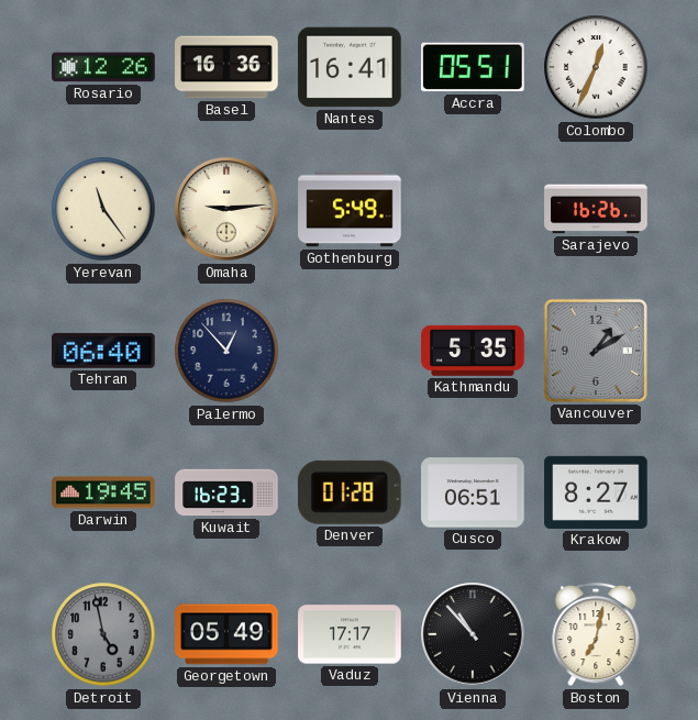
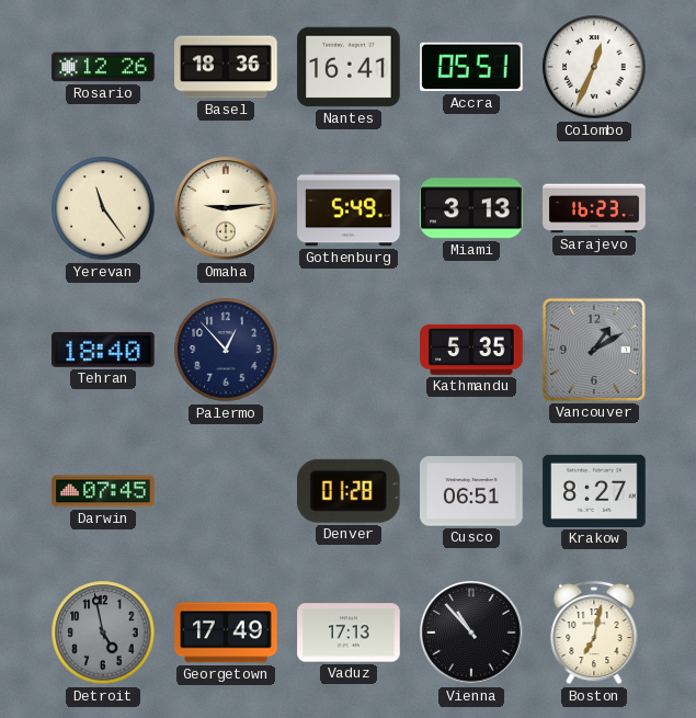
Basel: 16:36 -> 18:36 (226, 67)
Miami: none -> 3:13 (471, 208)
Sarajevo: 16:26 -> 16:23 (594, 208)
Tehran: 06:40 -> 18:40 (103, 350)
Darwin: 19:45 -> 07:45 (103, 491)
Kuwait: 16:23 -> none (226, 492)
Georgetown: 05:49 -> 17:49 (226, 632)
Vaduz: 17:17 -> 17:13 (349, 632)
